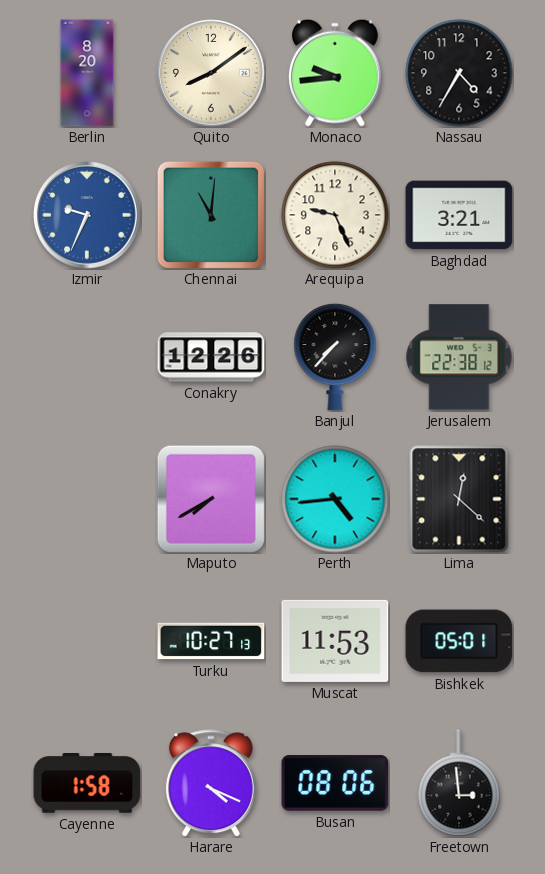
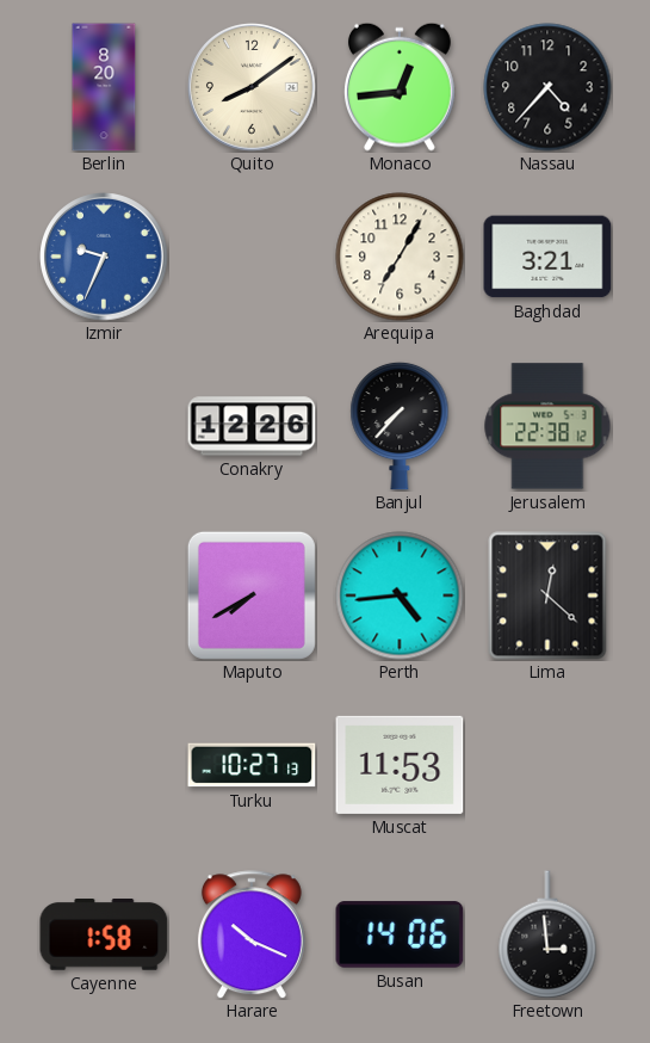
Monaco: 9:44 -> 12:44 (400, 87)
Nassau: 4:35 -> 4:37 (547, 87)
Chennai: 11:01 -> none (211, 215)
Arequipa: 9:26 -> 7:05 (400, 257)
Bishkek: 05:01 -> none (459, 641)
Harare: 4:19 -> 10:19 (252, 934)
Busan: 08:06 -> 14:06 (400, 934)
